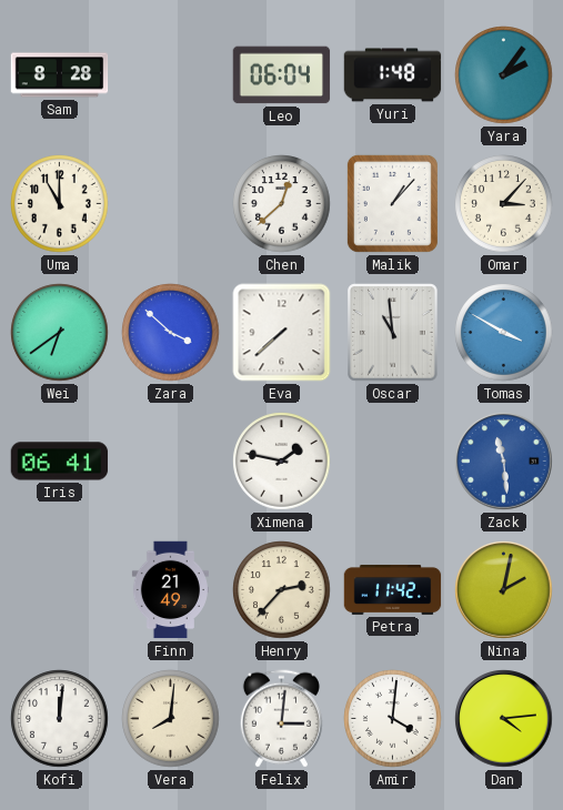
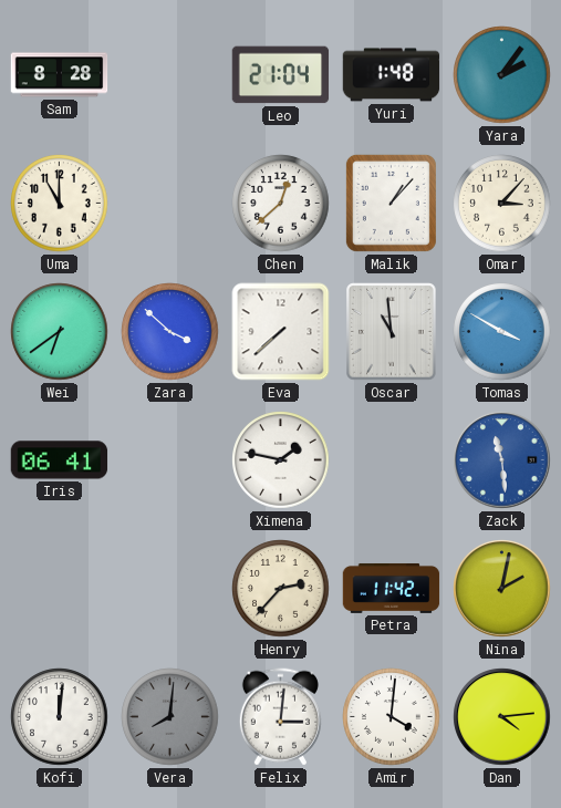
Leo: 06:04 -> 21:04 (281, 75)
Finn: 21:49 -> none (170, 590)
Vera dial: cream -> grey (170, 717)
